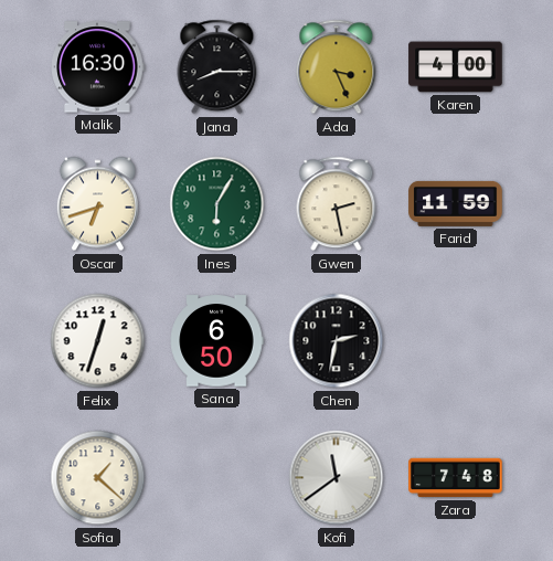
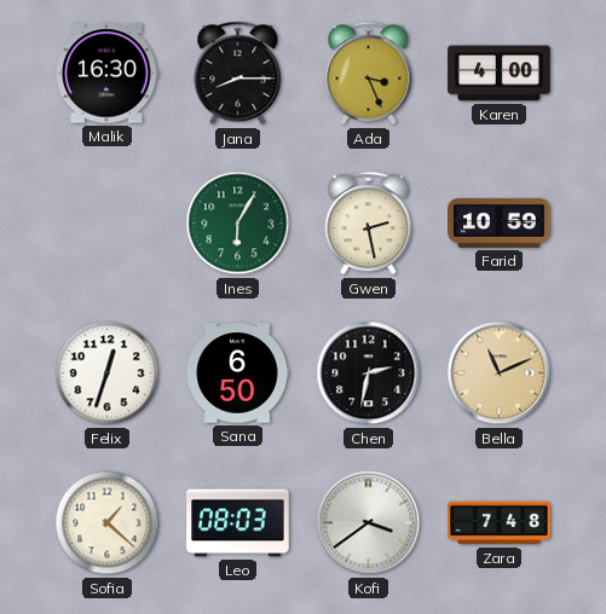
Oscar: 6:42 -> none (97, 204)
Farid: 11:59 -> 10:59 (500, 222)
Bella: none -> 11:11 (500, 373)
Leo: none -> 08:03 (238, 523)
Kofi: 11:39 -> 3:39 (369, 523)
